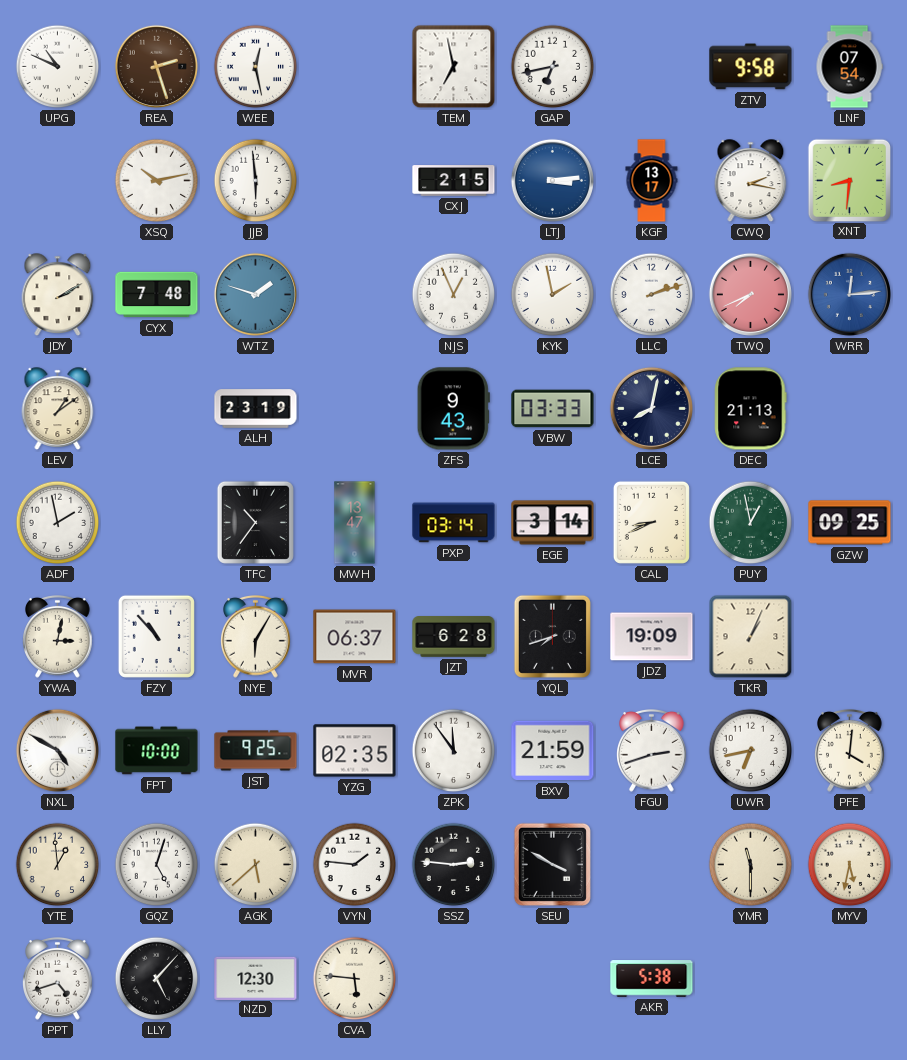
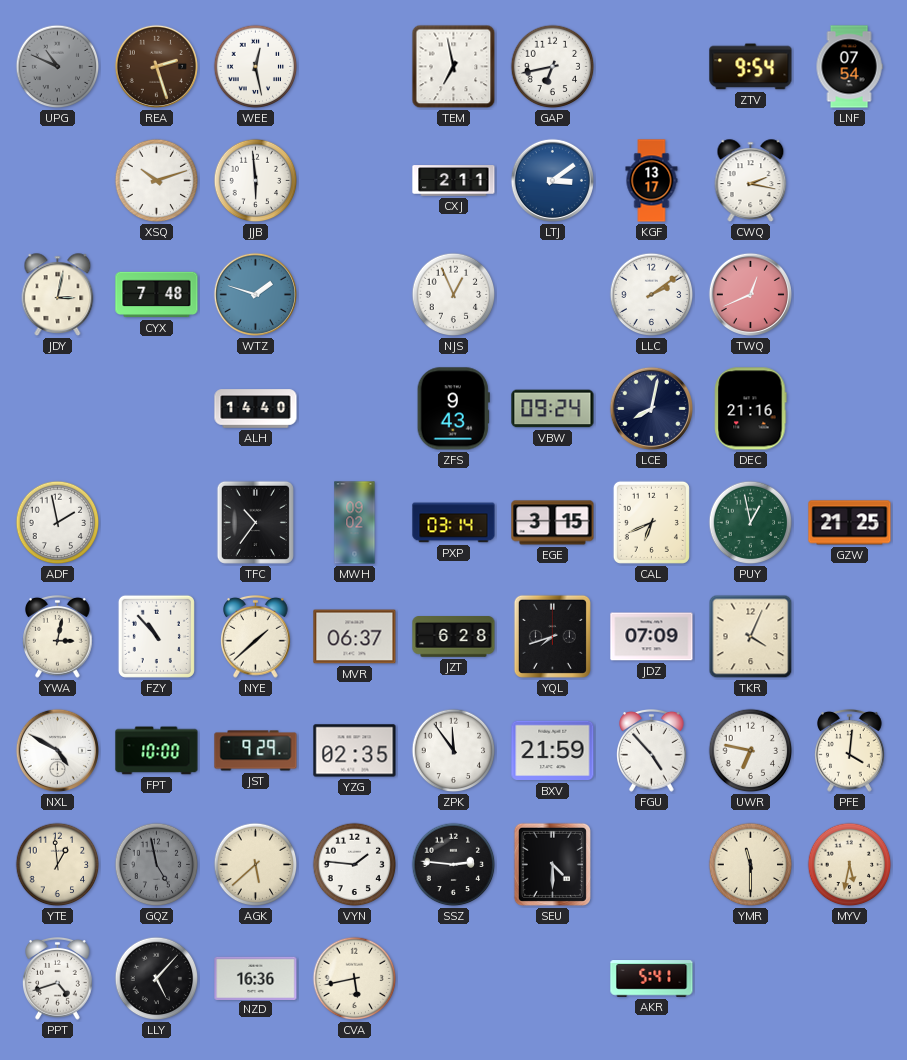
UPG dial: white -> grey (58, 67)
ZTV: 9:58 -> 9:54 (751, 67)
XSQ: 10:13 -> 10:12 (157, 181)
CXJ: 2:15 -> 2:11 (454, 181)
LTJ: 3:14 -> 3:09 (552, 180)
XNT: 8:31 -> none (849, 180)
JDY: 2:10 -> 3:02 (58, 295)
KYK: 1:58 -> none (553, 295)
LLC: 2:12 -> 2:09 (652, 295)
TWQ: 7:41 -> 12:41 (750, 294)
WRR: 12:14 -> none (849, 294)
LEV: 1:09 -> none (58, 409)
ALH: 23:19 -> 14:40 (256, 409)
VBW: 03:33 -> 09:24 (553, 409)
DEC: 21:13 -> 21:16 (751, 409)
MWH: 13:47 -> 09:02 (355, 523)
EGE: 3:14 -> 3:15 (553, 523)
CAL: 8:41 -> 6:41 (651, 522)
GZW: 09:25 -> 21:25 (850, 523)
NYE: 6:05 -> 1:38 (256, 637)
JDZ: 19:09 -> 07:09 (652, 637)
TKR: 1:04 -> 4:04 (751, 637)
JST: 9:25 -> 9:29 (256, 751)
FGU: 2:42 -> 4:53 (652, 751)
UWR: 6:43 -> 6:47 (751, 751)
GQZ: 5:03 -> 4:58 (157, 865)
GQZ dial: white -> grey (157, 865)
SEU: 3:50 -> 4:30 (552, 864)
NZD: 12:30 -> 16:36 (256, 978)
CVA: 5:46 -> 5:43 (355, 979)
AKR: 5:38 -> 5:41 (652, 979)
